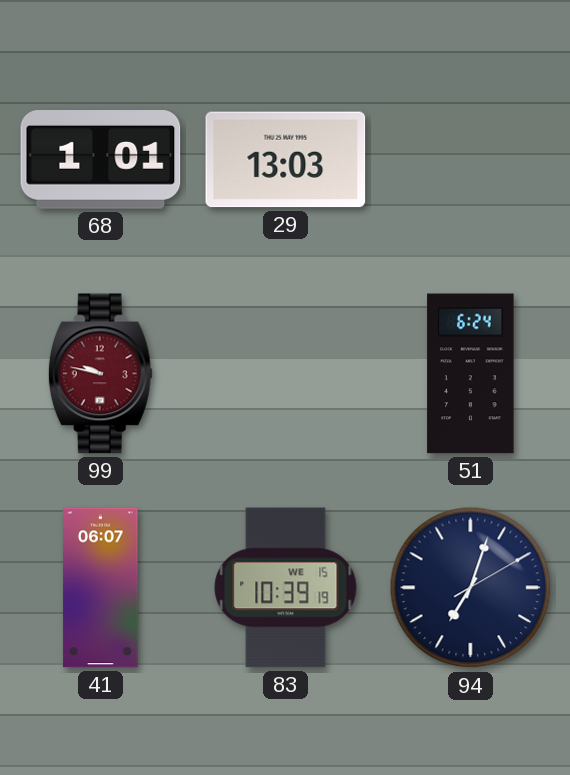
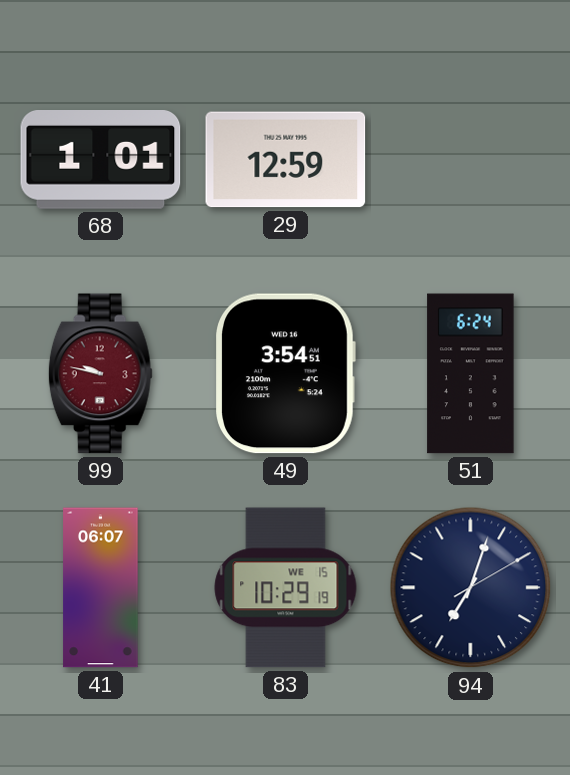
29: 13:03 -> 12:59 (286, 160)
49: none -> 3:54 (285, 374)
83: 10:39 -> 10:29 (286, 588)
